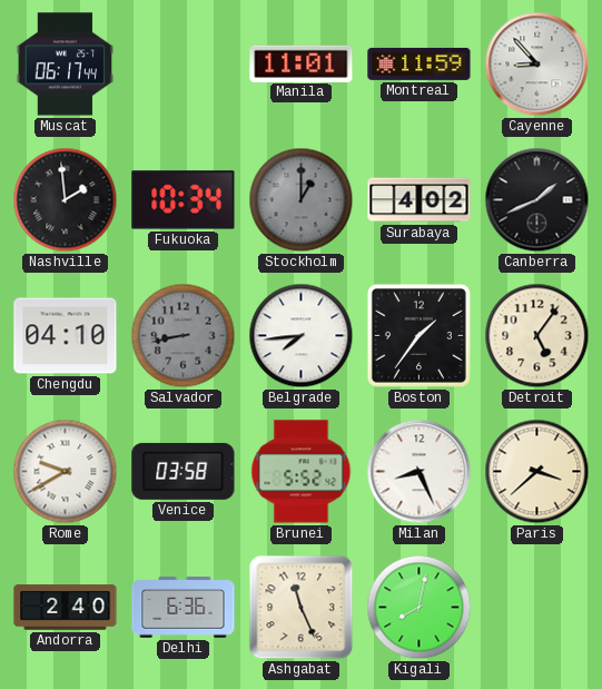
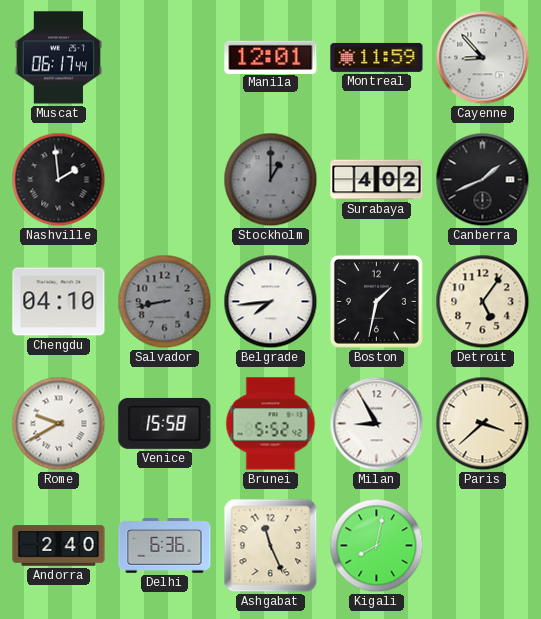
Manila: 11:01 -> 12:01 (271, 57)
Fukuoka: 10:34 -> none (184, 200)
Boston: 1:36 -> 1:32 (376, 301)
Venice: 03:58 -> 15:58 (165, 423)
Milan: 8:26 -> 8:55 (377, 424)
